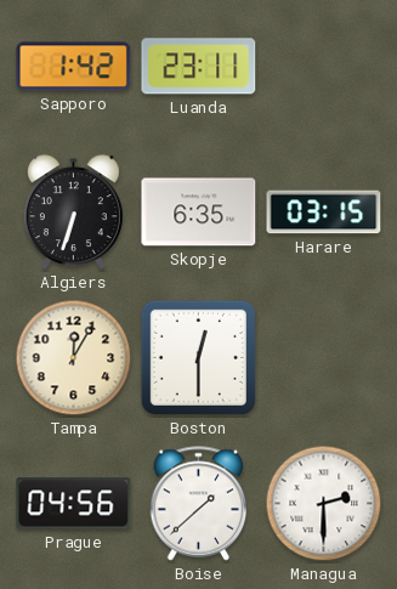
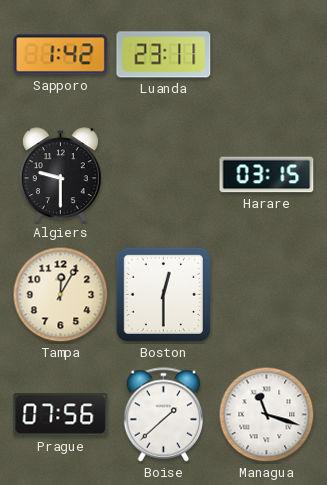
Algiers: 6:33 -> 9:30 (60, 175)
Skopje: 6:35 -> none (199, 213)
Prague: 04:56 -> 07:56 (61, 415)
Managua: 2:30 -> 11:18 (267, 415)
